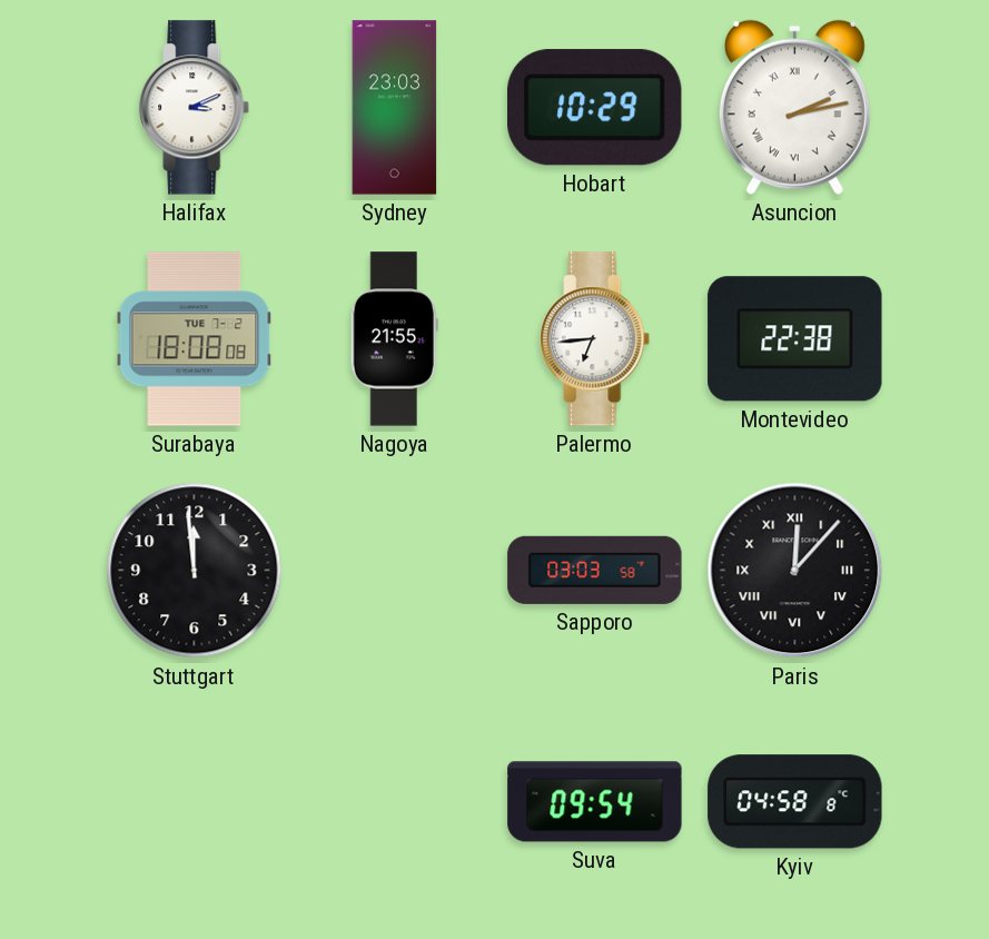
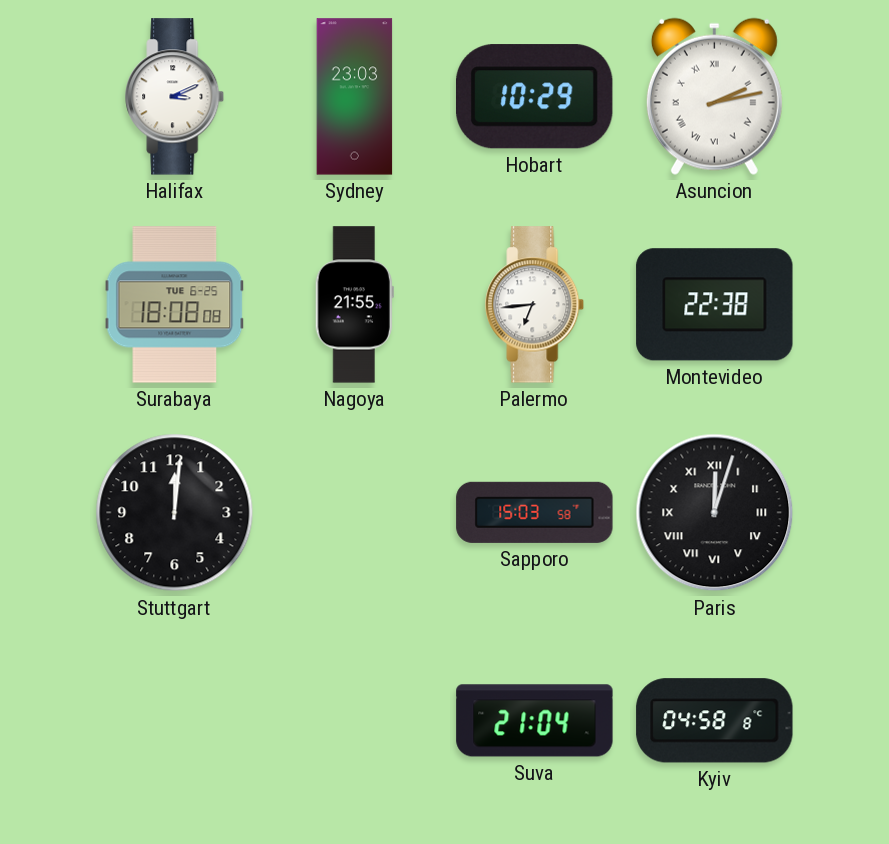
Surabaya date: TUE 7-2 -> TUE 6-25 (175, 305)
Stuttgart: 11:59 -> 12:01 (175, 513)
Sapporo: 03:03 -> 15:03 (535, 512)
Paris: 12:07 -> 12:03 (715, 513)
Suva: 09:54 -> 21:04 (535, 721)
